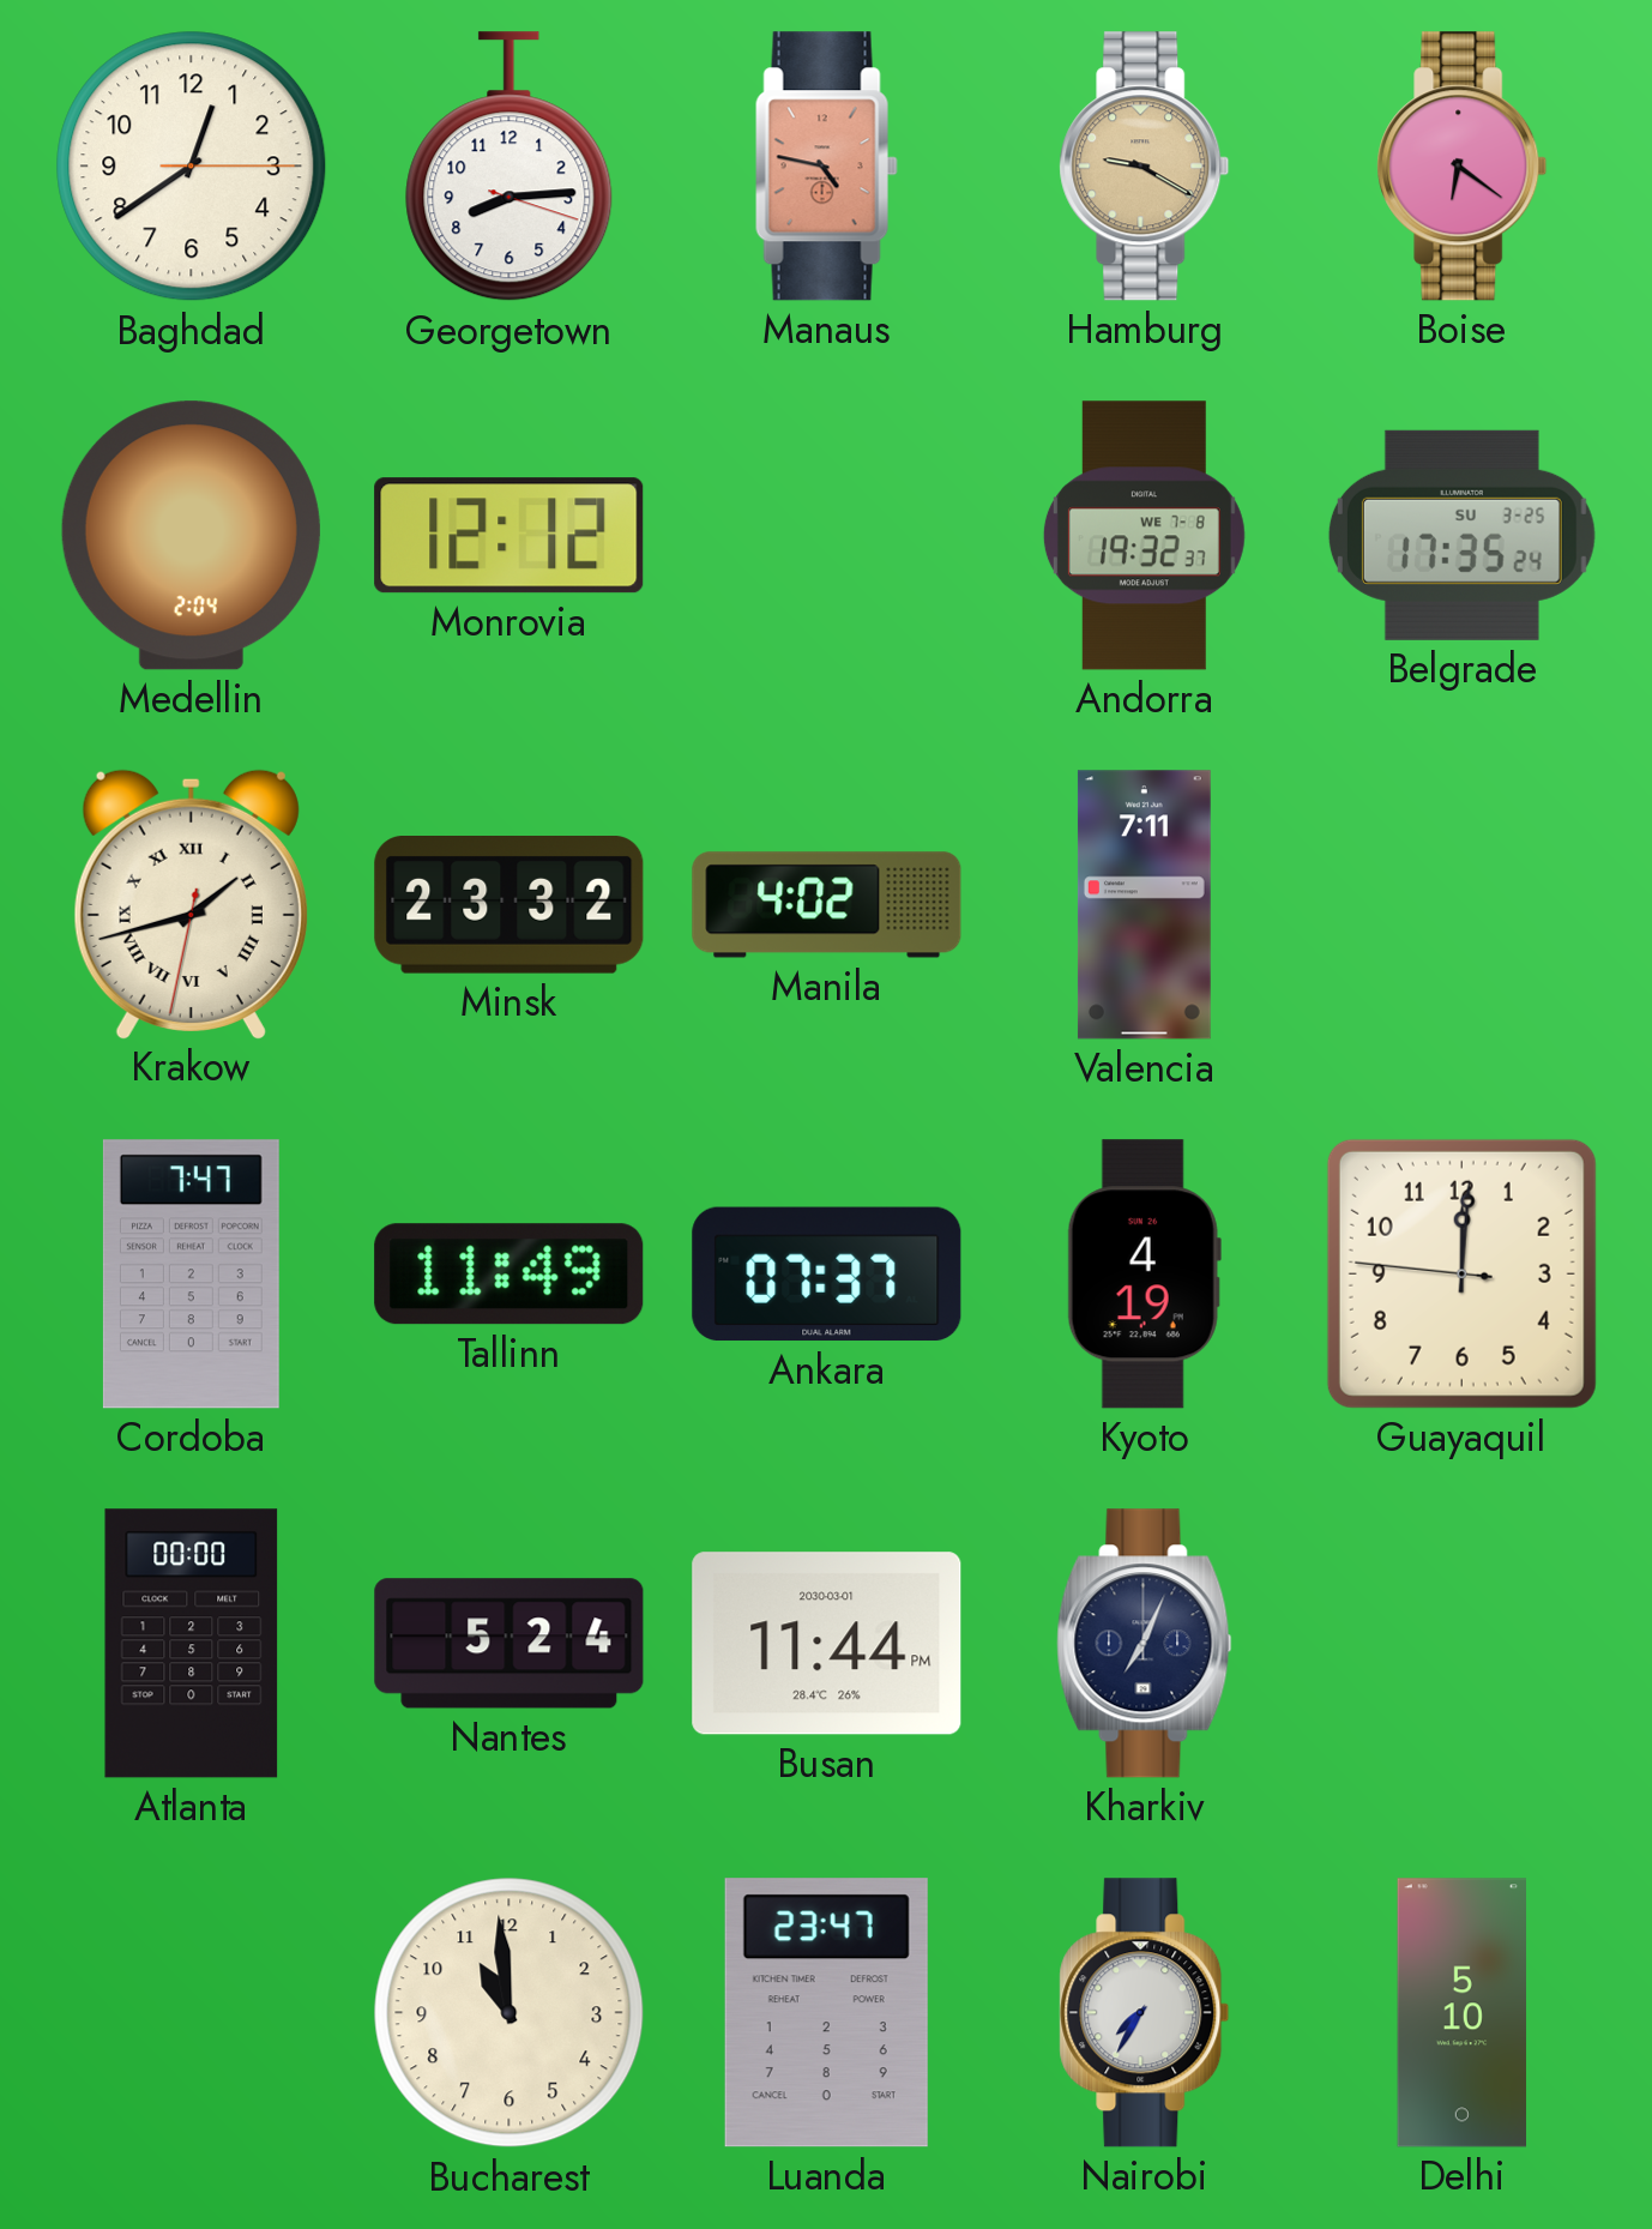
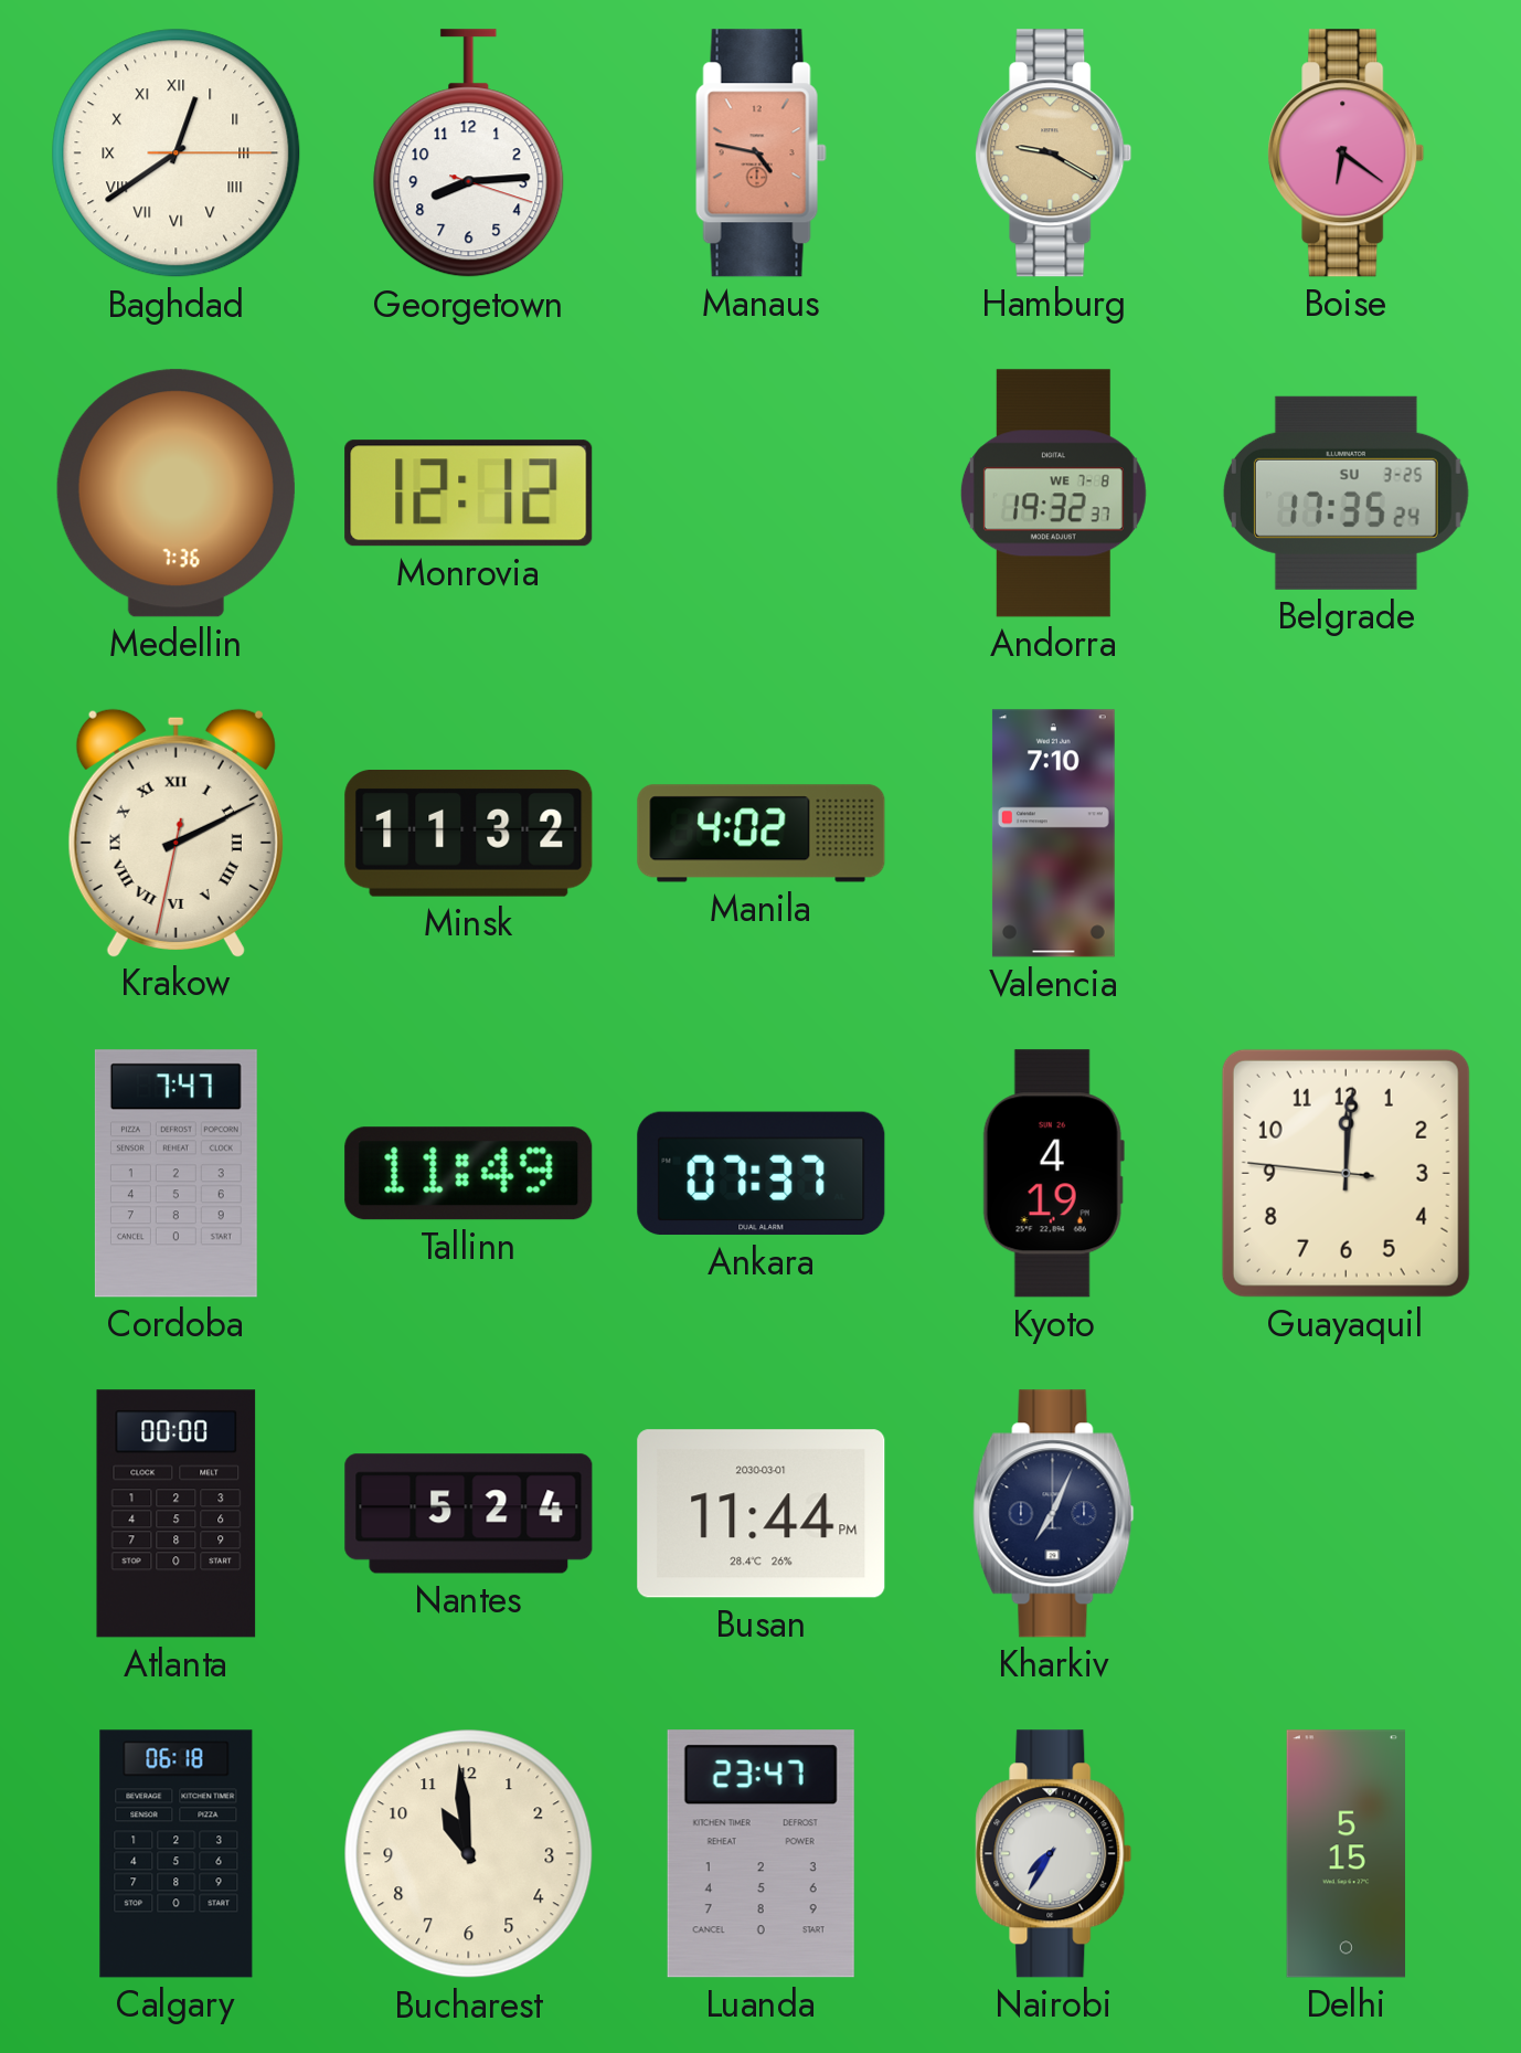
Baghdad numerals: Arabic -> Roman (177, 154)
Medellin: 2:04 -> 7:36 (175, 494)
Krakow: 1:42 -> 2:10 (175, 833)
Minsk: 23:32 -> 11:32 (469, 834)
Valencia: 7:11 -> 7:10 (1053, 834)
Calgary: none -> 06:18 (177, 1854)
Delhi: 5:10 -> 5:15 (1347, 1854)
